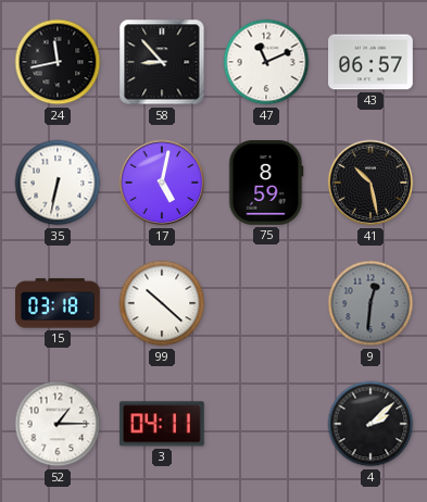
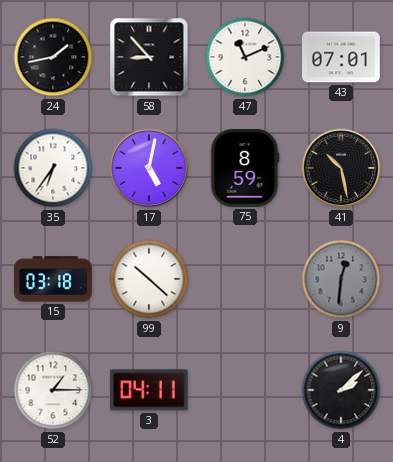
24: 11:43 -> 1:43 (53, 57)
43: 06:57 -> 07:01 (342, 57)
35: 6:32 -> 6:36 (53, 168)
